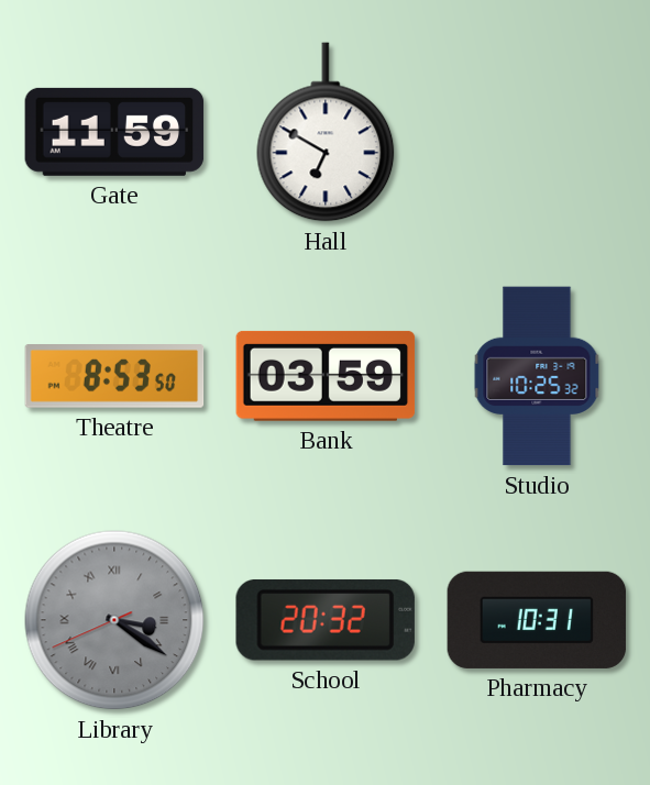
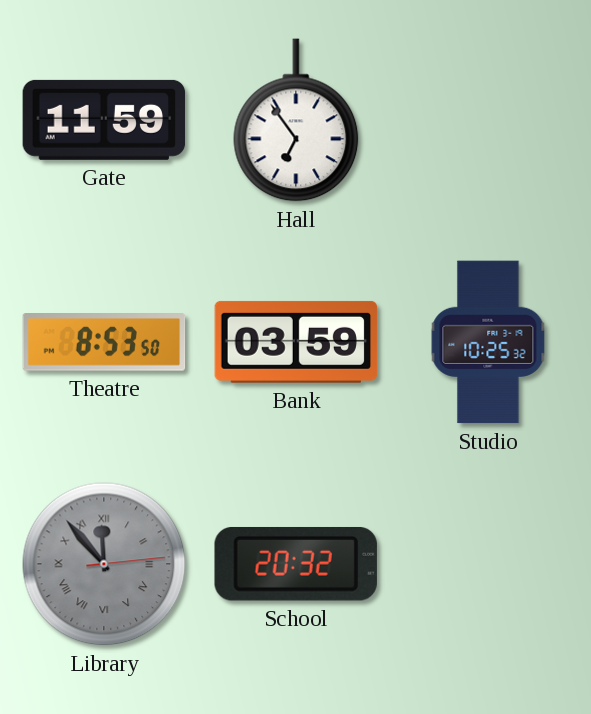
Hall: 6:50 -> 6:54 (296, 120)
Library: 3:20 -> 11:53 (104, 564)
Pharmacy: 10:31 -> none (537, 620)
